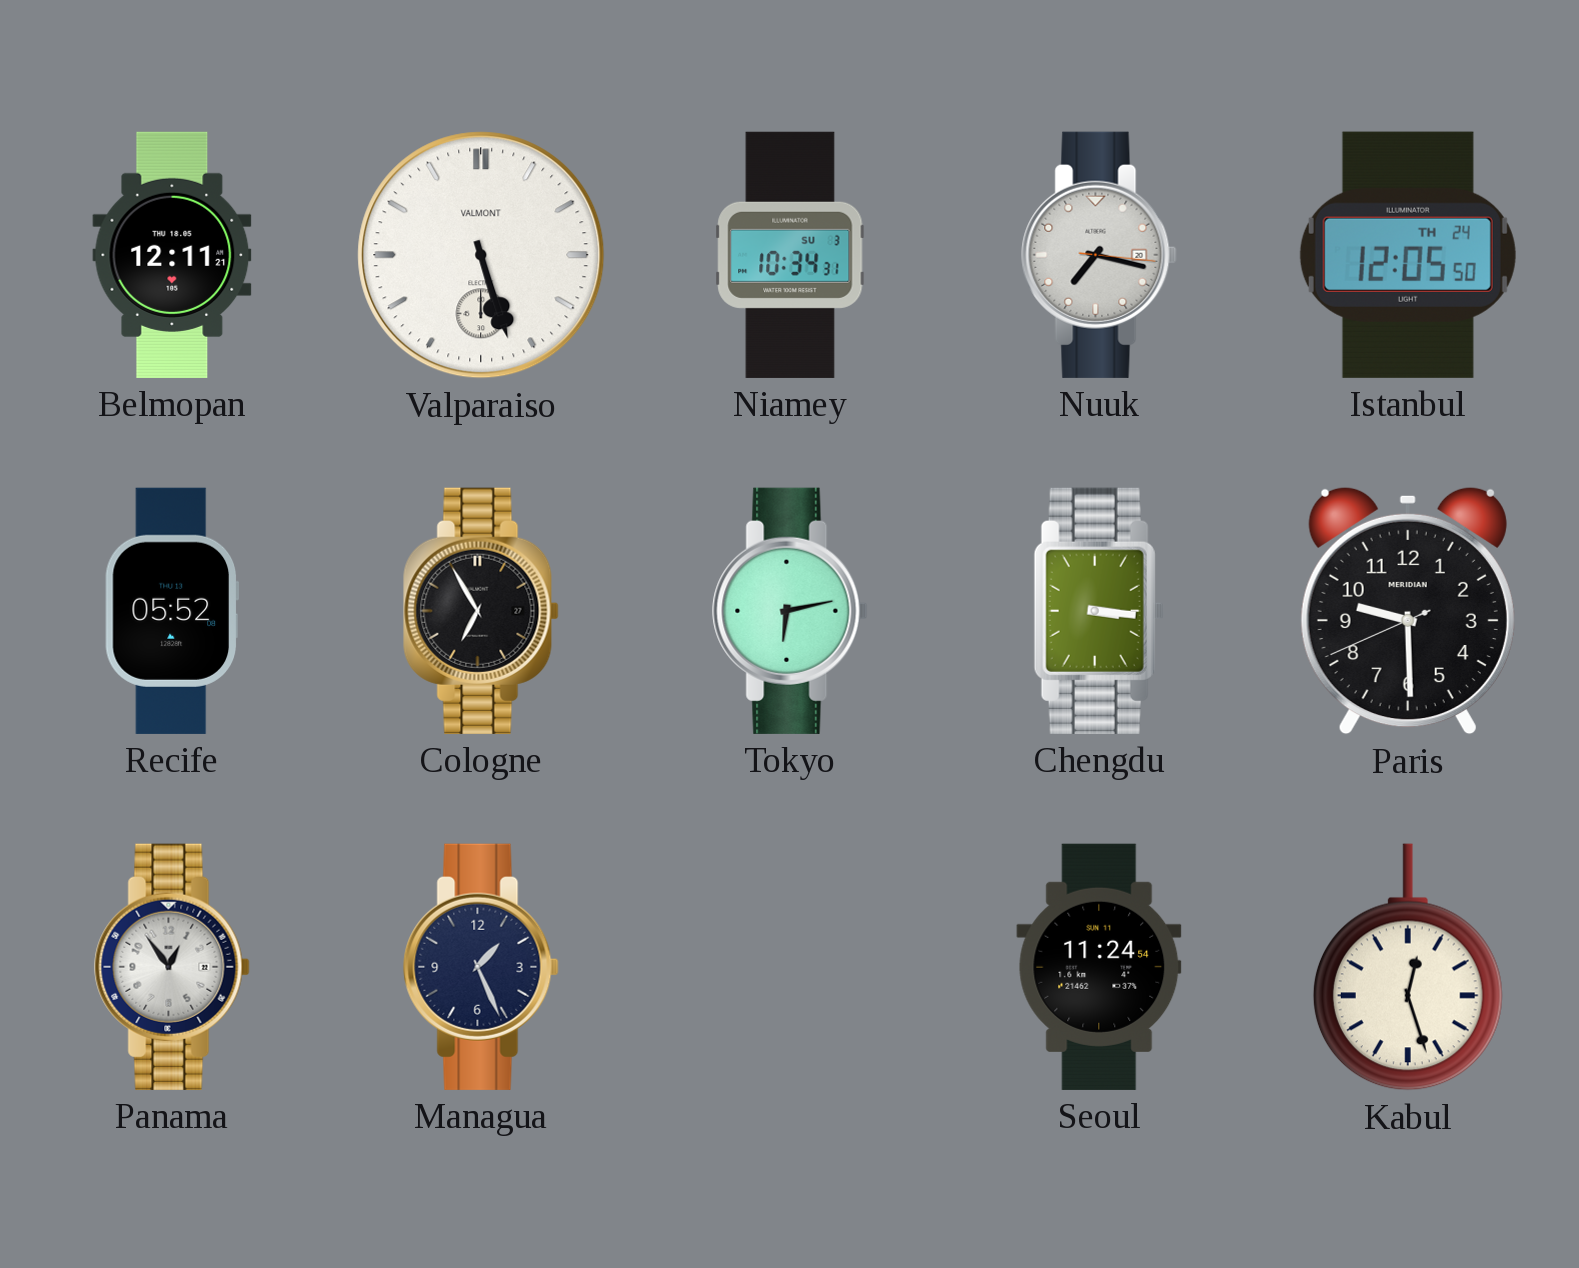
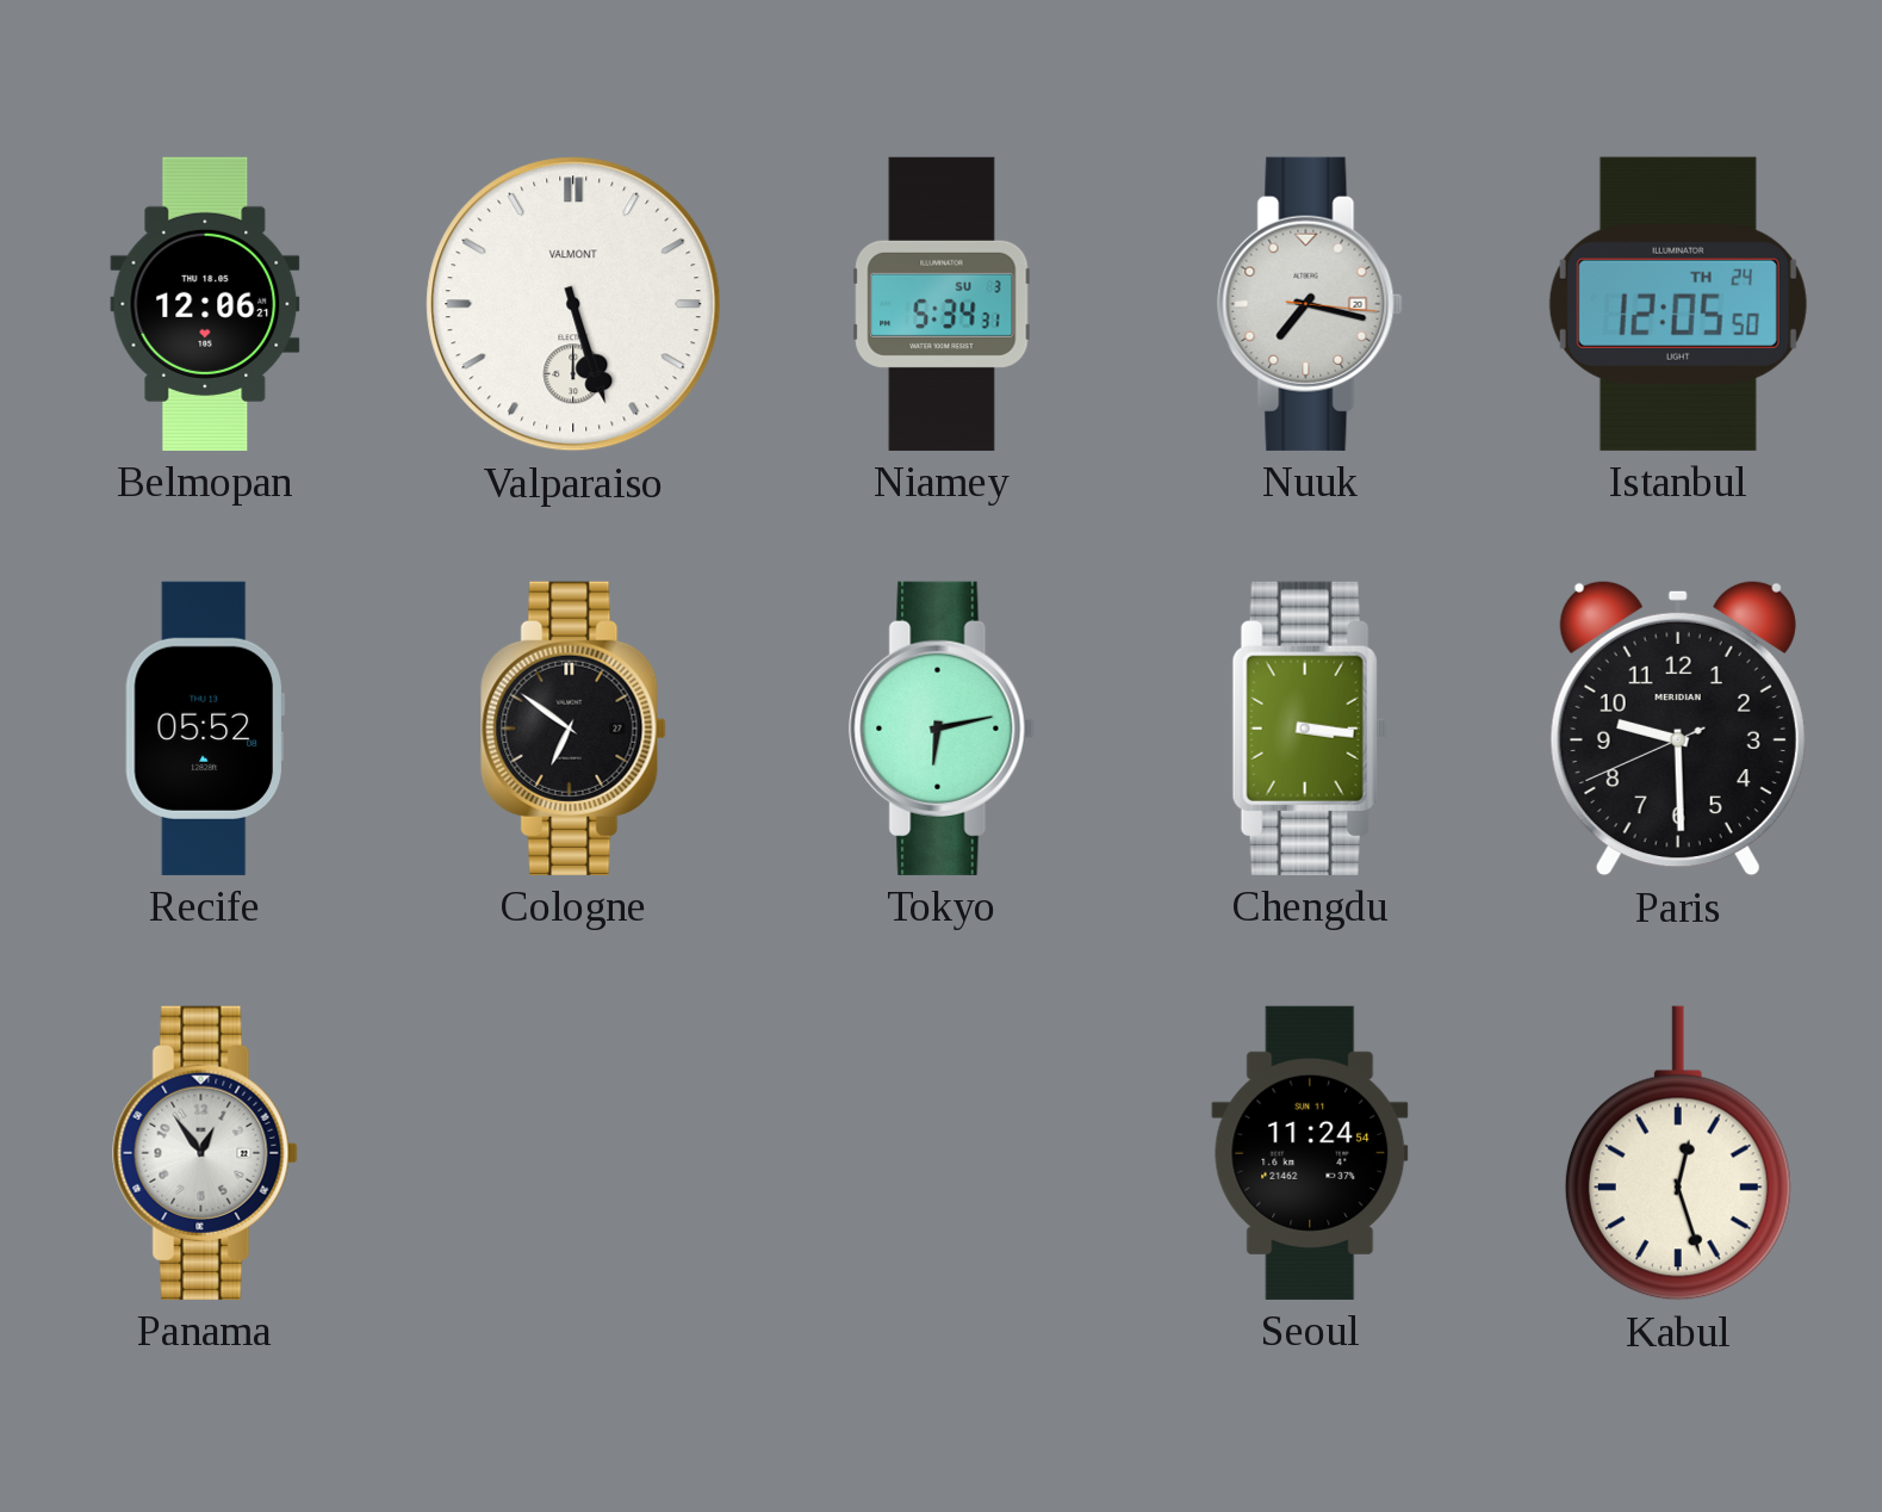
Belmopan: 12:11 -> 12:06 (205, 304)
Niamey: 10:34 -> 5:34 (942, 304)
Cologne: 6:55 -> 6:51 (573, 729)
Managua: 1:26 -> none (481, 967)
